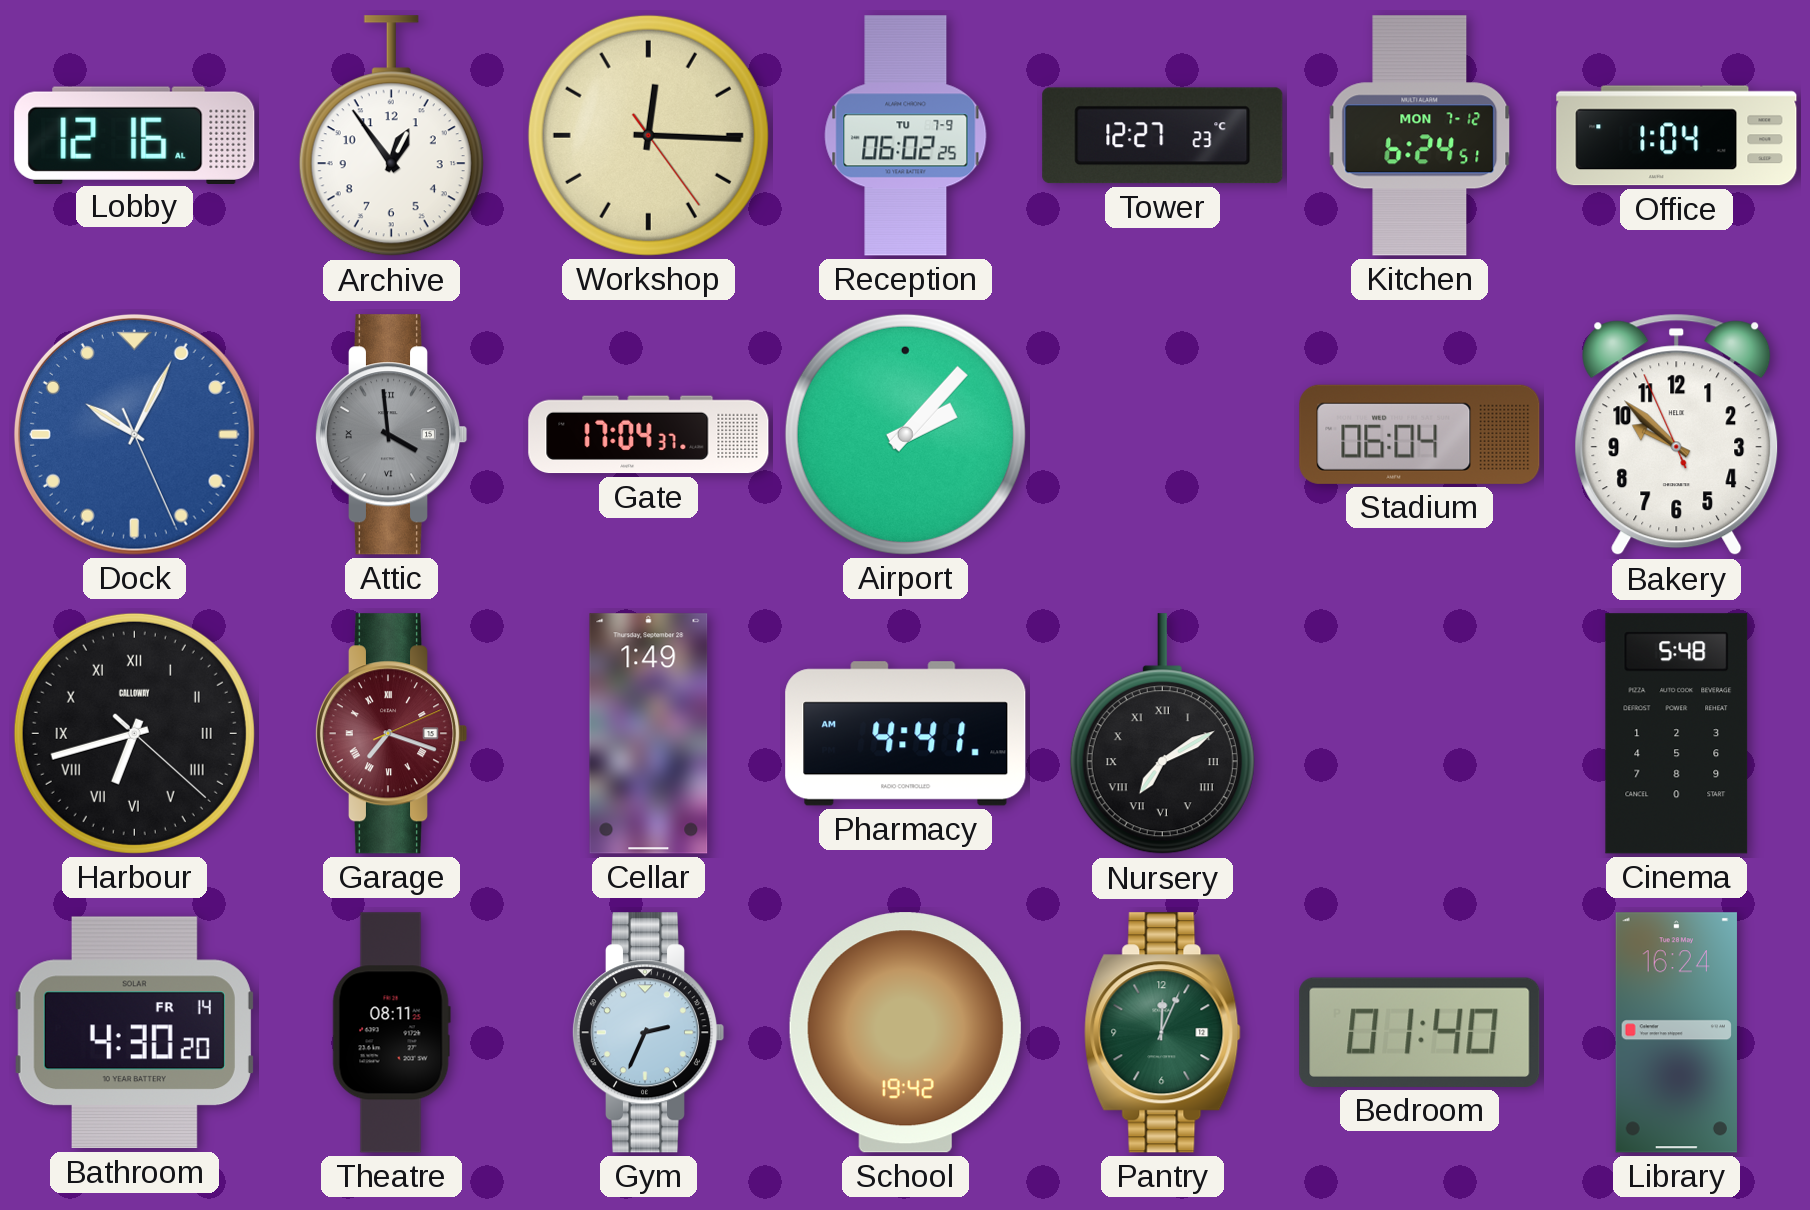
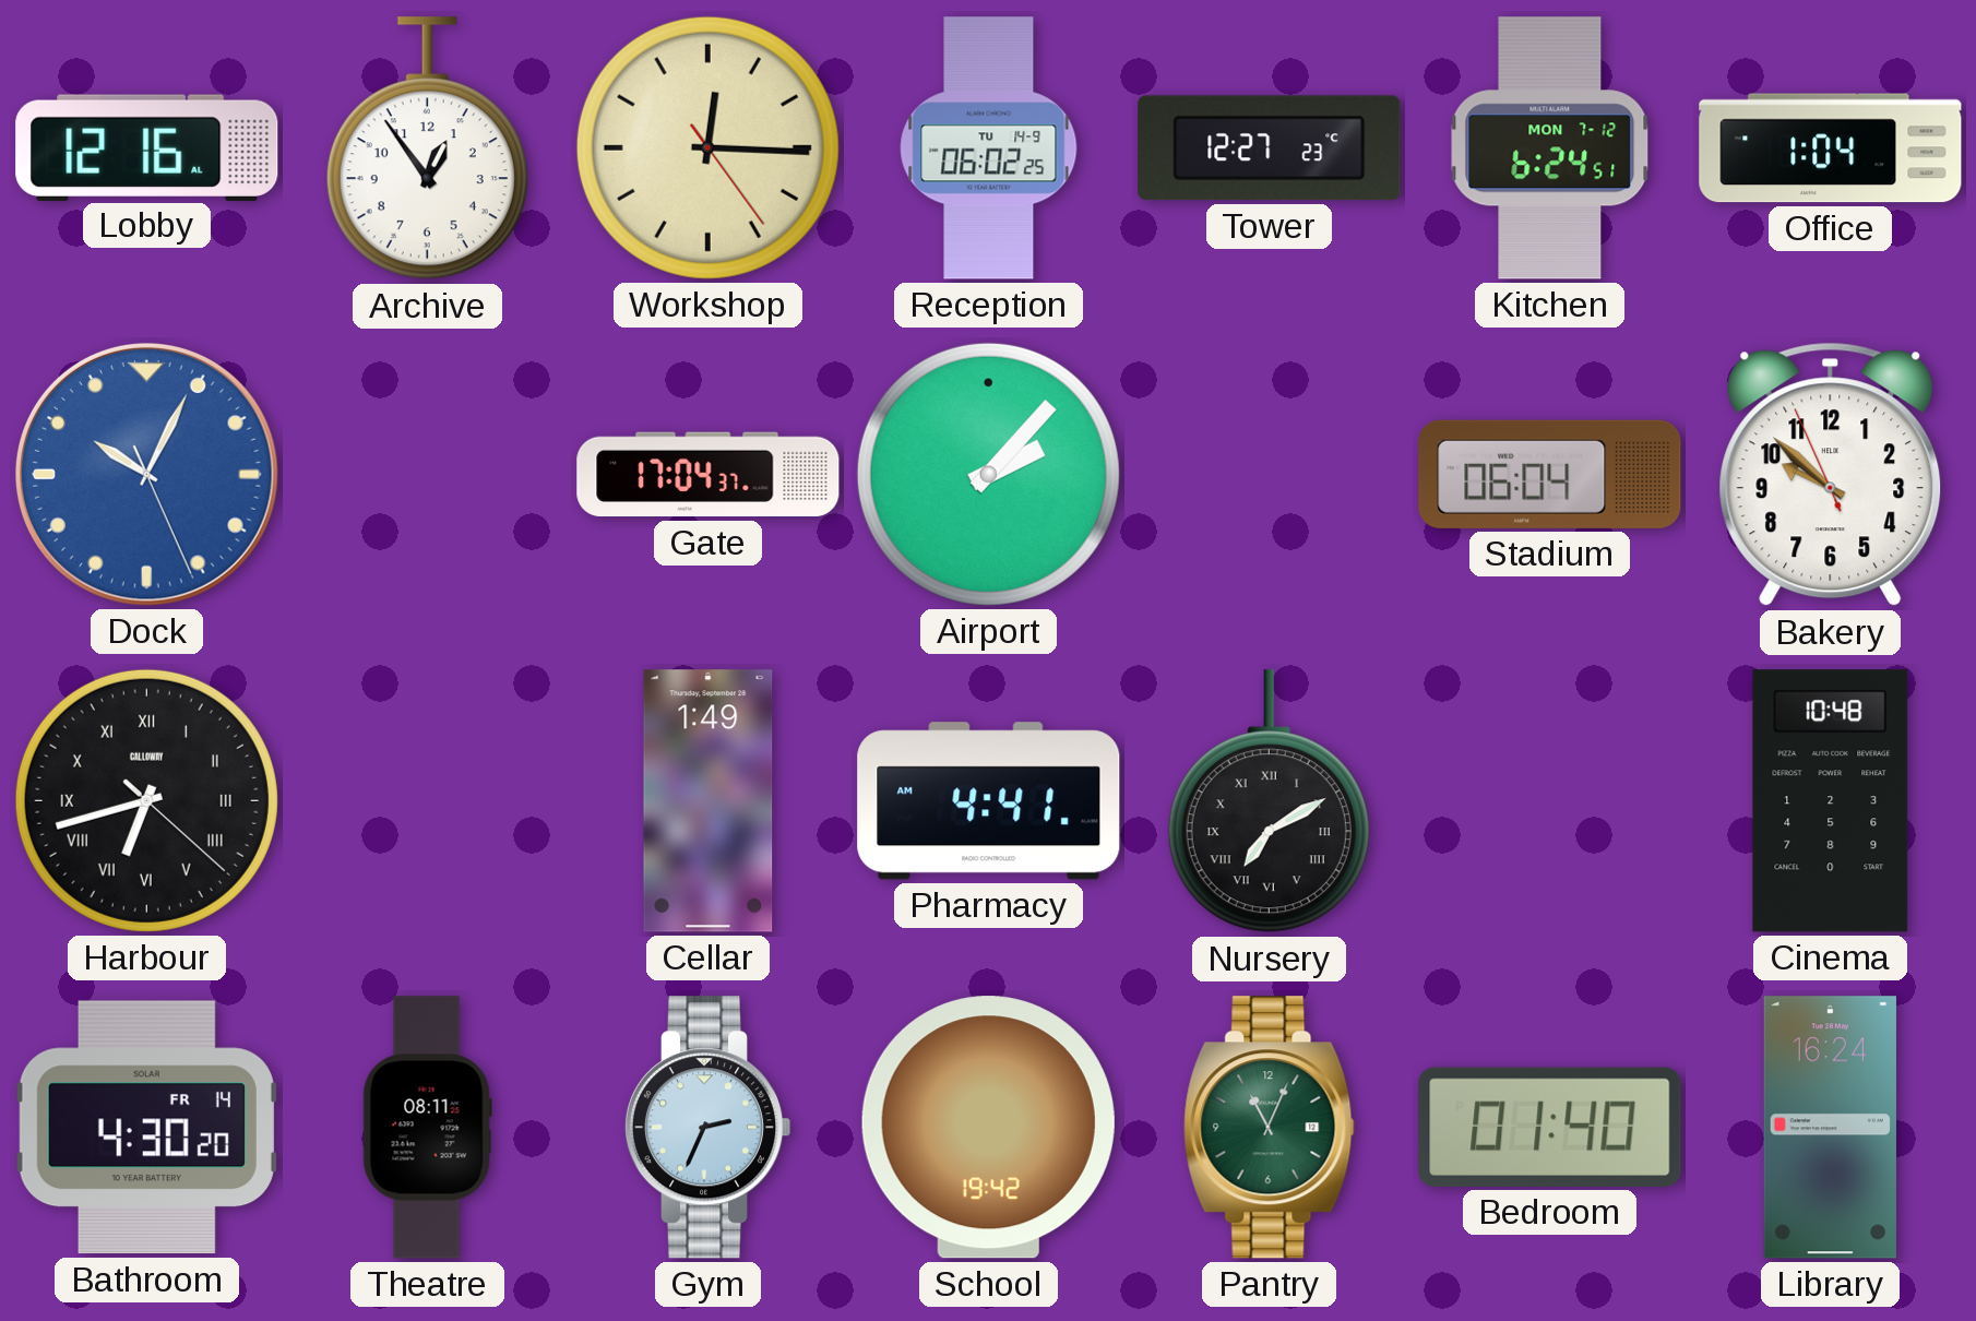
Reception date: TU 7-9 -> TU 14-9 (989, 148)
Attic: 3:59 -> none (391, 435)
Garage: 7:18 -> none (391, 734)
Cinema: 5:48 -> 10:48 (1831, 801)
Pantry: 12:04 -> 11:04 (1270, 1128)
